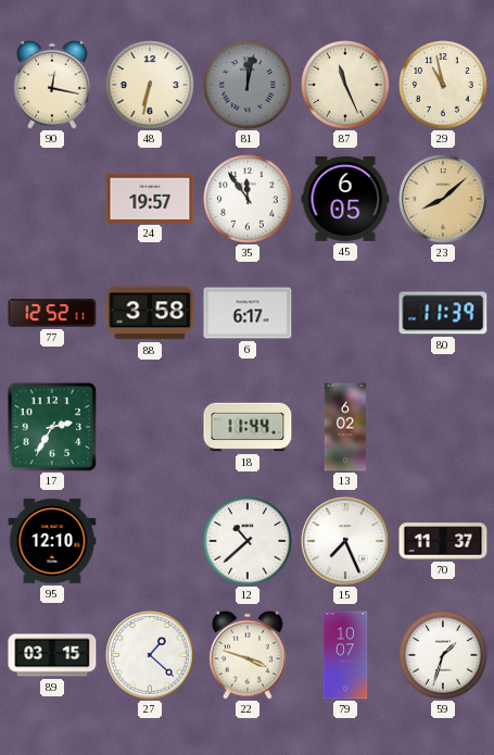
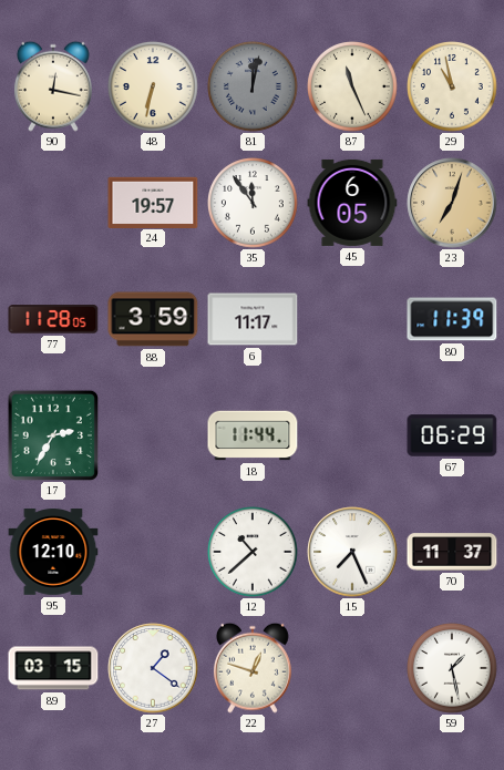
23: 8:08 -> 7:03 (452, 203)
77: 12:52 -> 11:28 (53, 319)
88: 3:58 -> 3:59 (153, 319)
6: 6:17 -> 11:17 (253, 319)
13: 6:02 -> none (344, 427)
67: none -> 06:29 (452, 435)
27: 1:22 -> 1:21 (153, 668)
22: 3:48 -> 12:48 (253, 668)
79: 10:07 -> none (345, 655)
59: 1:33 -> 1:28 (453, 669)
